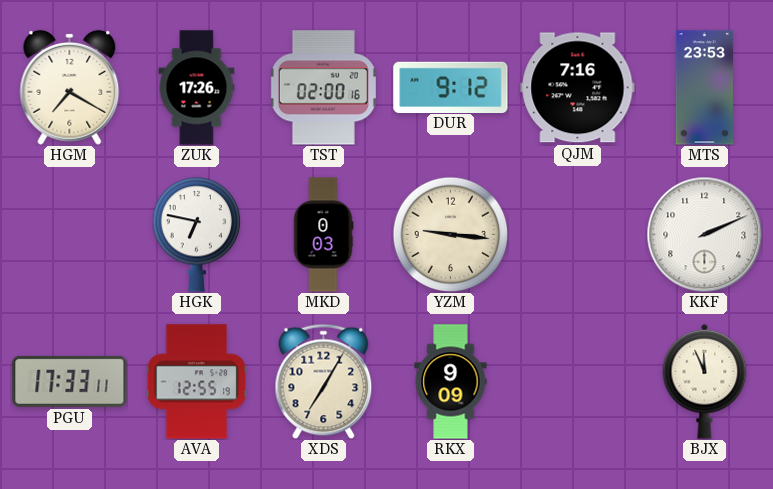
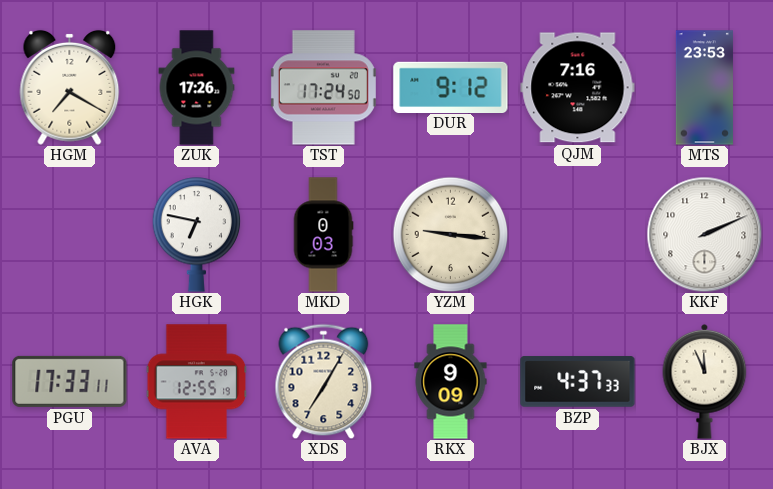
TST: 02:00 -> 17:24 (323, 88)
BZP: none -> 4:37 (578, 382)
